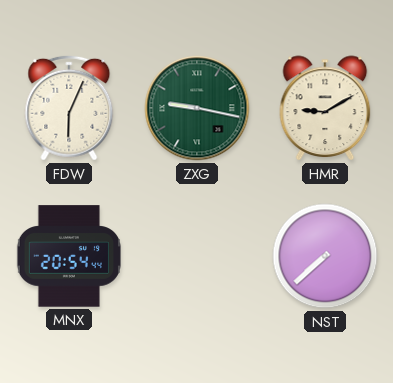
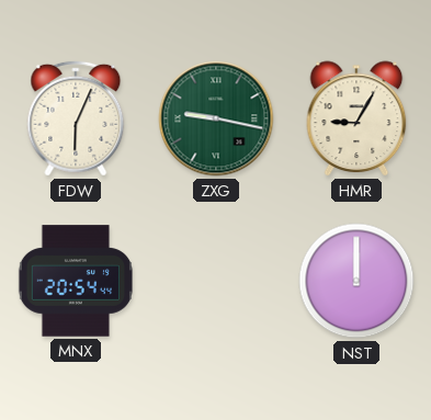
HMR: 9:10 -> 9:05 (356, 118)
NST: 7:38 -> 12:00 (356, 281)
